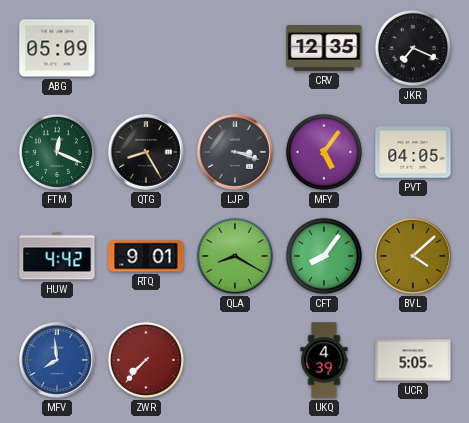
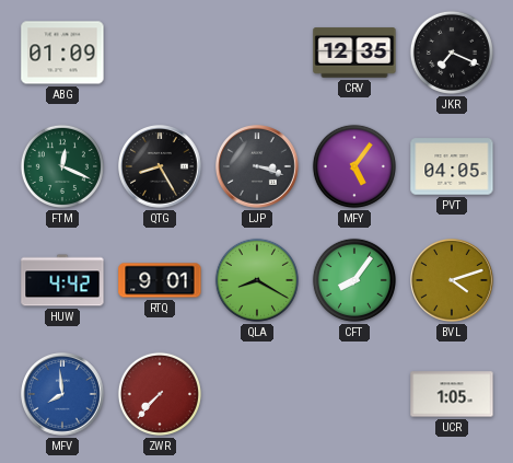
ABG: 05:09 -> 01:09 (62, 53)
BVL: 4:08 -> 4:12 (453, 281)
UKQ: 4:39 -> none (324, 360)
UCR: 5:05 -> 1:05 (452, 394)
